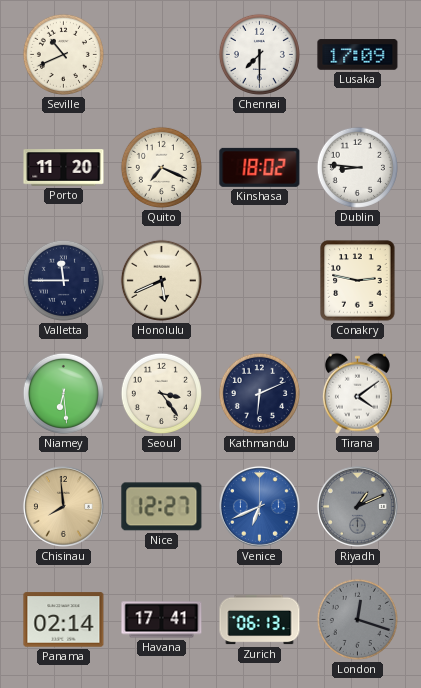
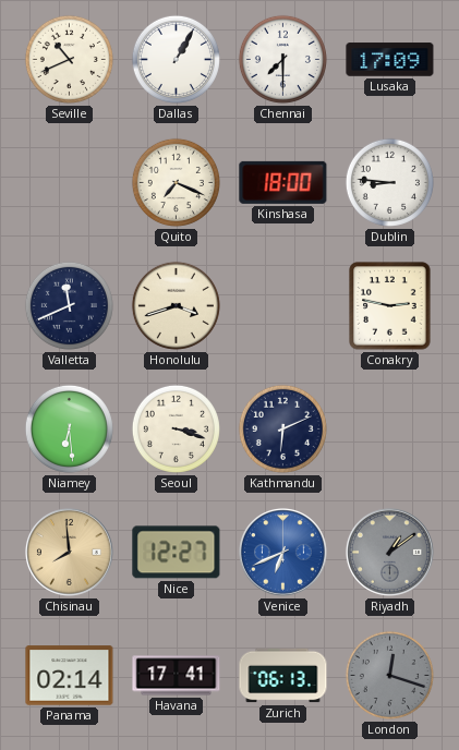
Dallas: none -> 1:05 (176, 59)
Porto: 11:20 -> none (64, 168)
Kinshasa: 18:02 -> 18:00 (283, 182)
Valletta: 11:45 -> 11:41 (69, 305)
Honolulu: 5:41 -> 3:42 (176, 305)
Seoul: 3:24 -> 3:18 (176, 428)
Tirana: 4:09 -> none (357, 393)
Riyadh: 1:11 -> 1:09 (389, 552)
